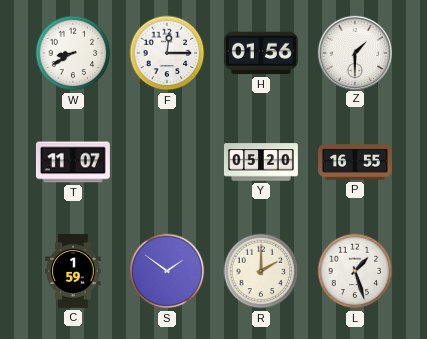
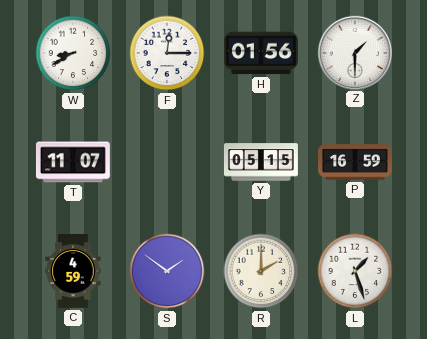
Y: 05:20 -> 05:15 (261, 162)
P: 16:55 -> 16:59 (356, 162)
C: 1:59 -> 4:59 (73, 272)
